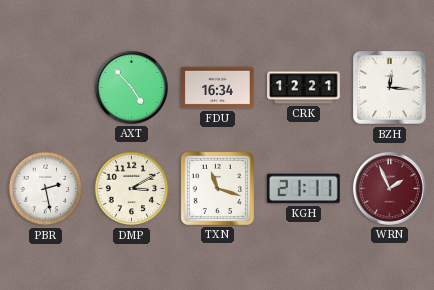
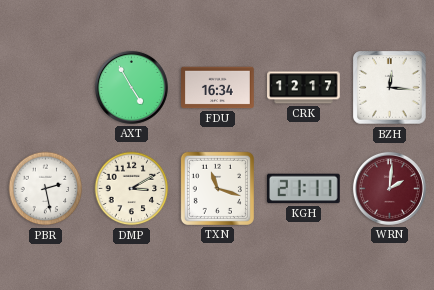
AXT: 4:53 -> 4:55 (131, 87)
CRK: 12:21 -> 12:17 (304, 88)
WRN: 1:56 -> 2:01 (389, 188)
